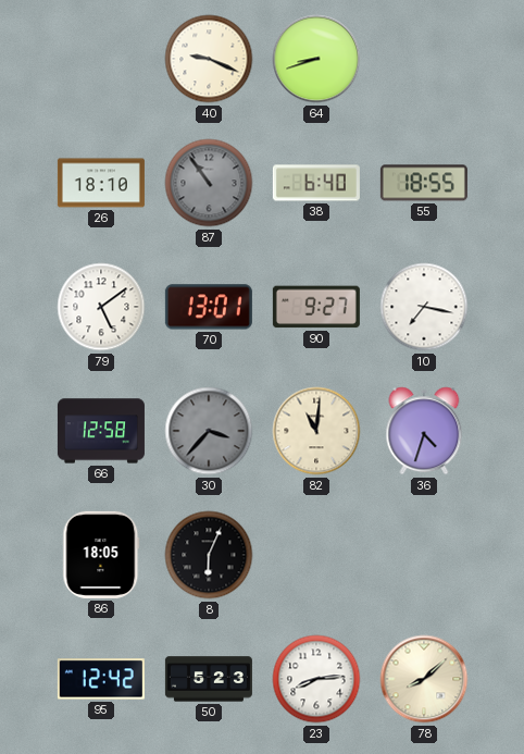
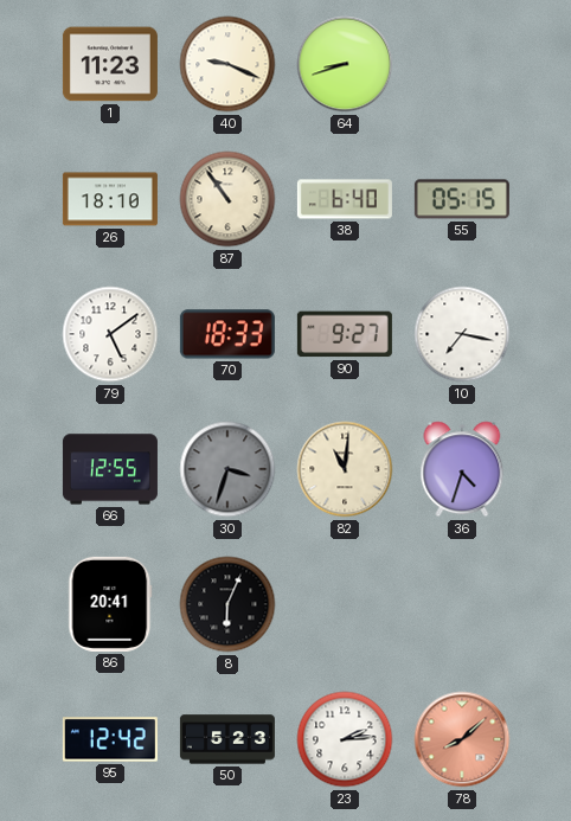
1: none -> 11:23 (110, 64)
87 dial: grey -> cream (227, 199)
55: 18:55 -> 05:15 (462, 199)
70: 13:01 -> 18:33 (227, 334)
66: 12:58 -> 12:55 (110, 469)
30: 3:37 -> 3:33 (227, 469)
86: 18:05 -> 20:41 (110, 604)
23: 8:14 -> 2:14 (345, 739)
78 dial: cream -> salmon (462, 739)
